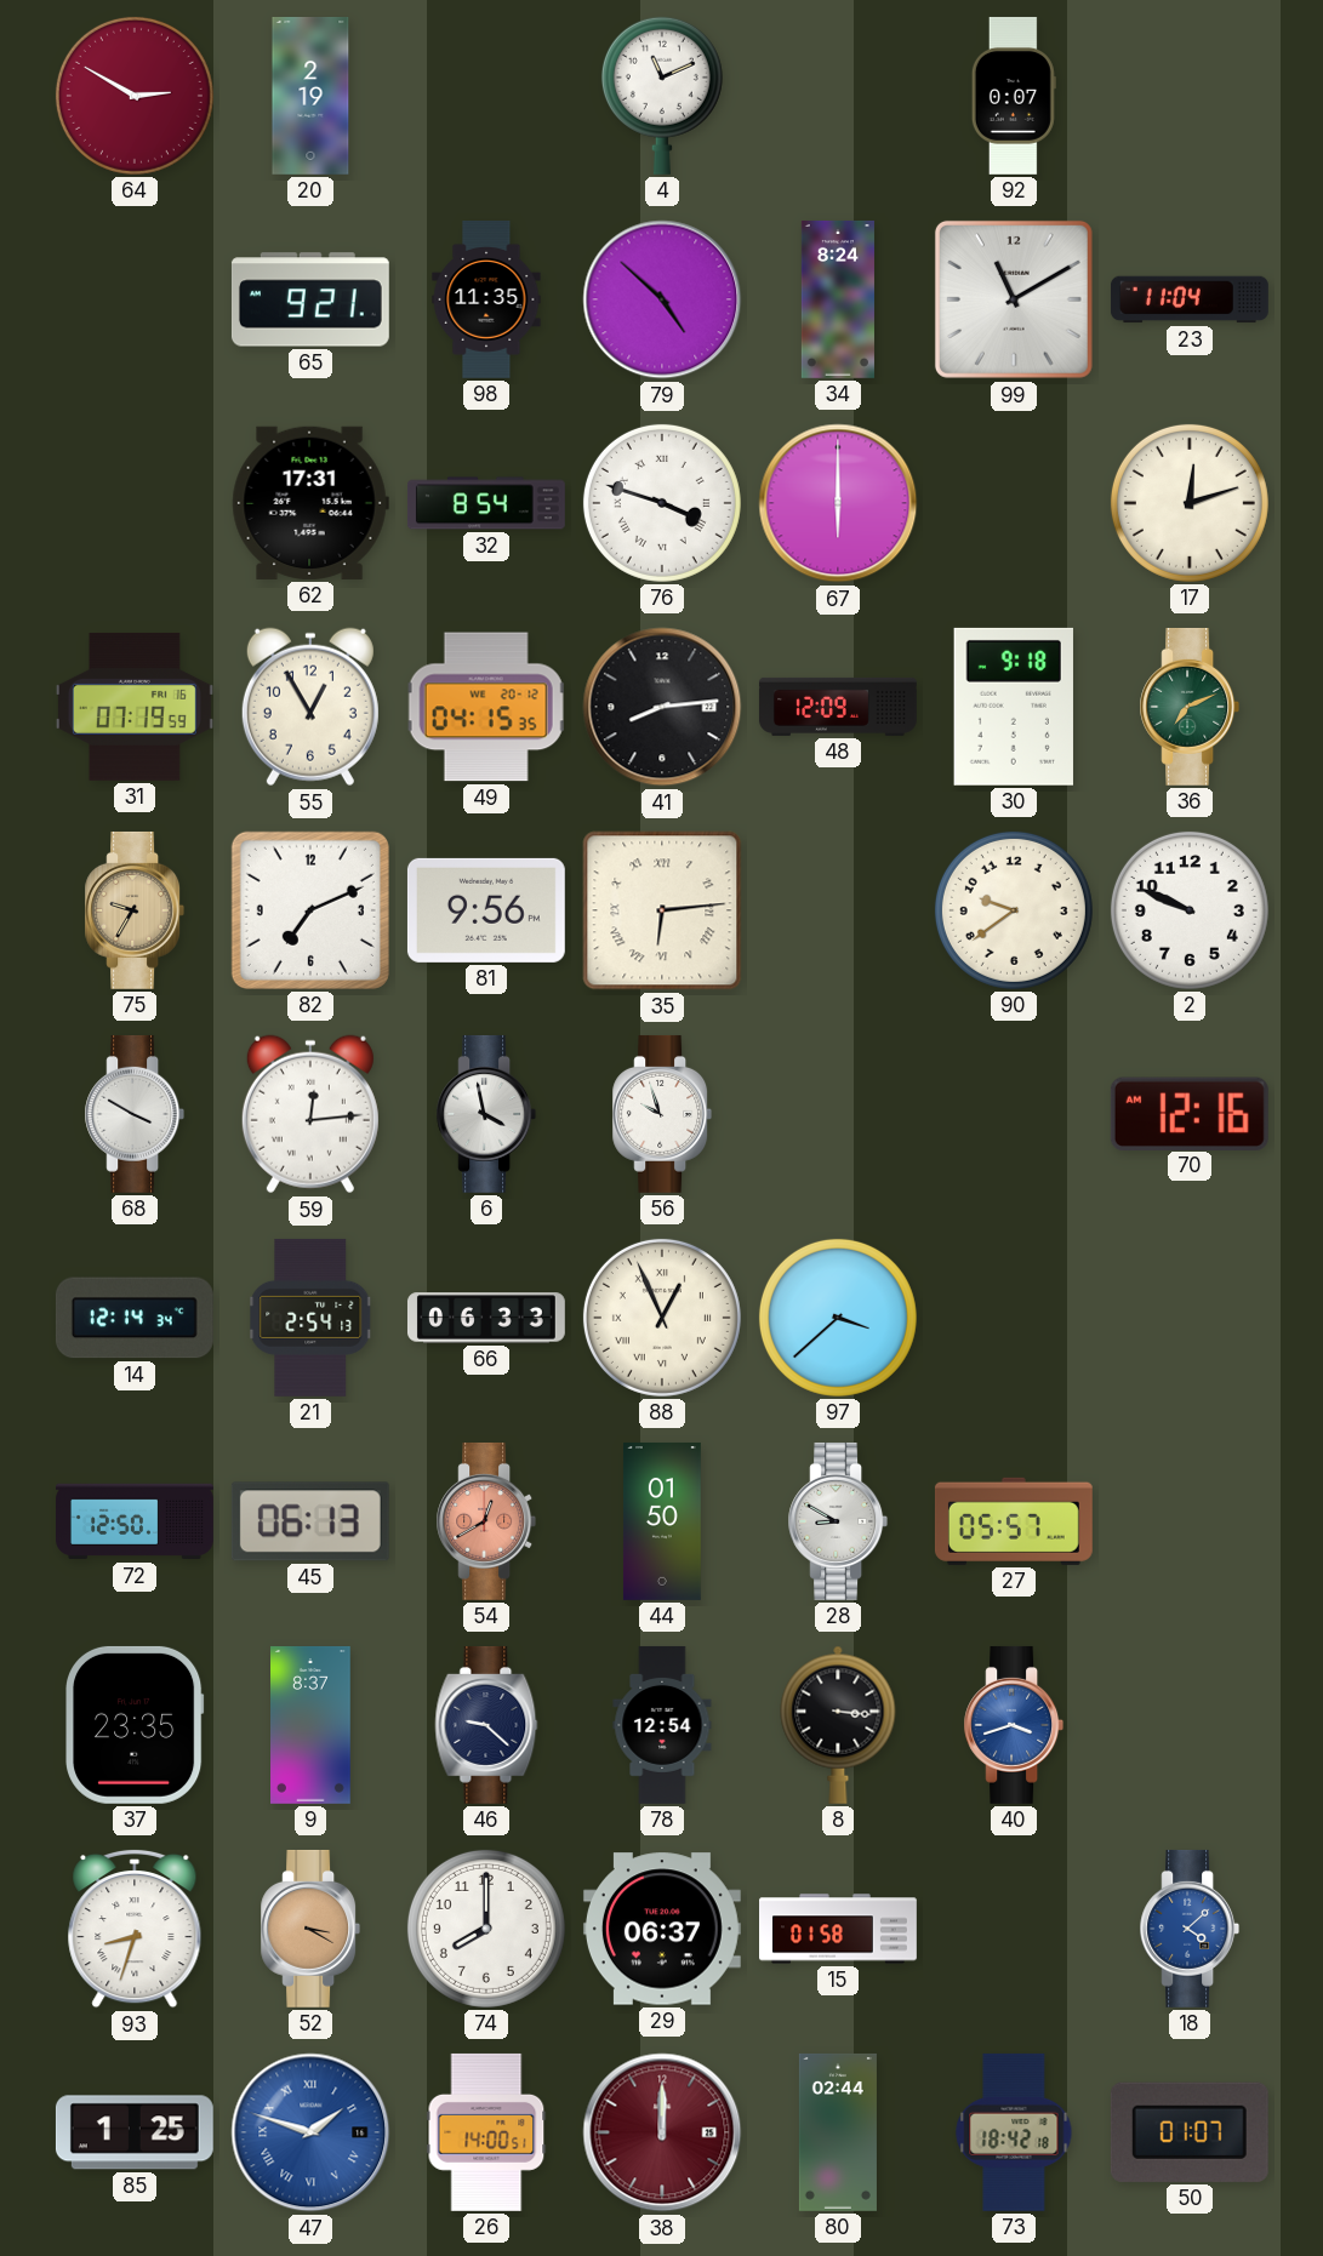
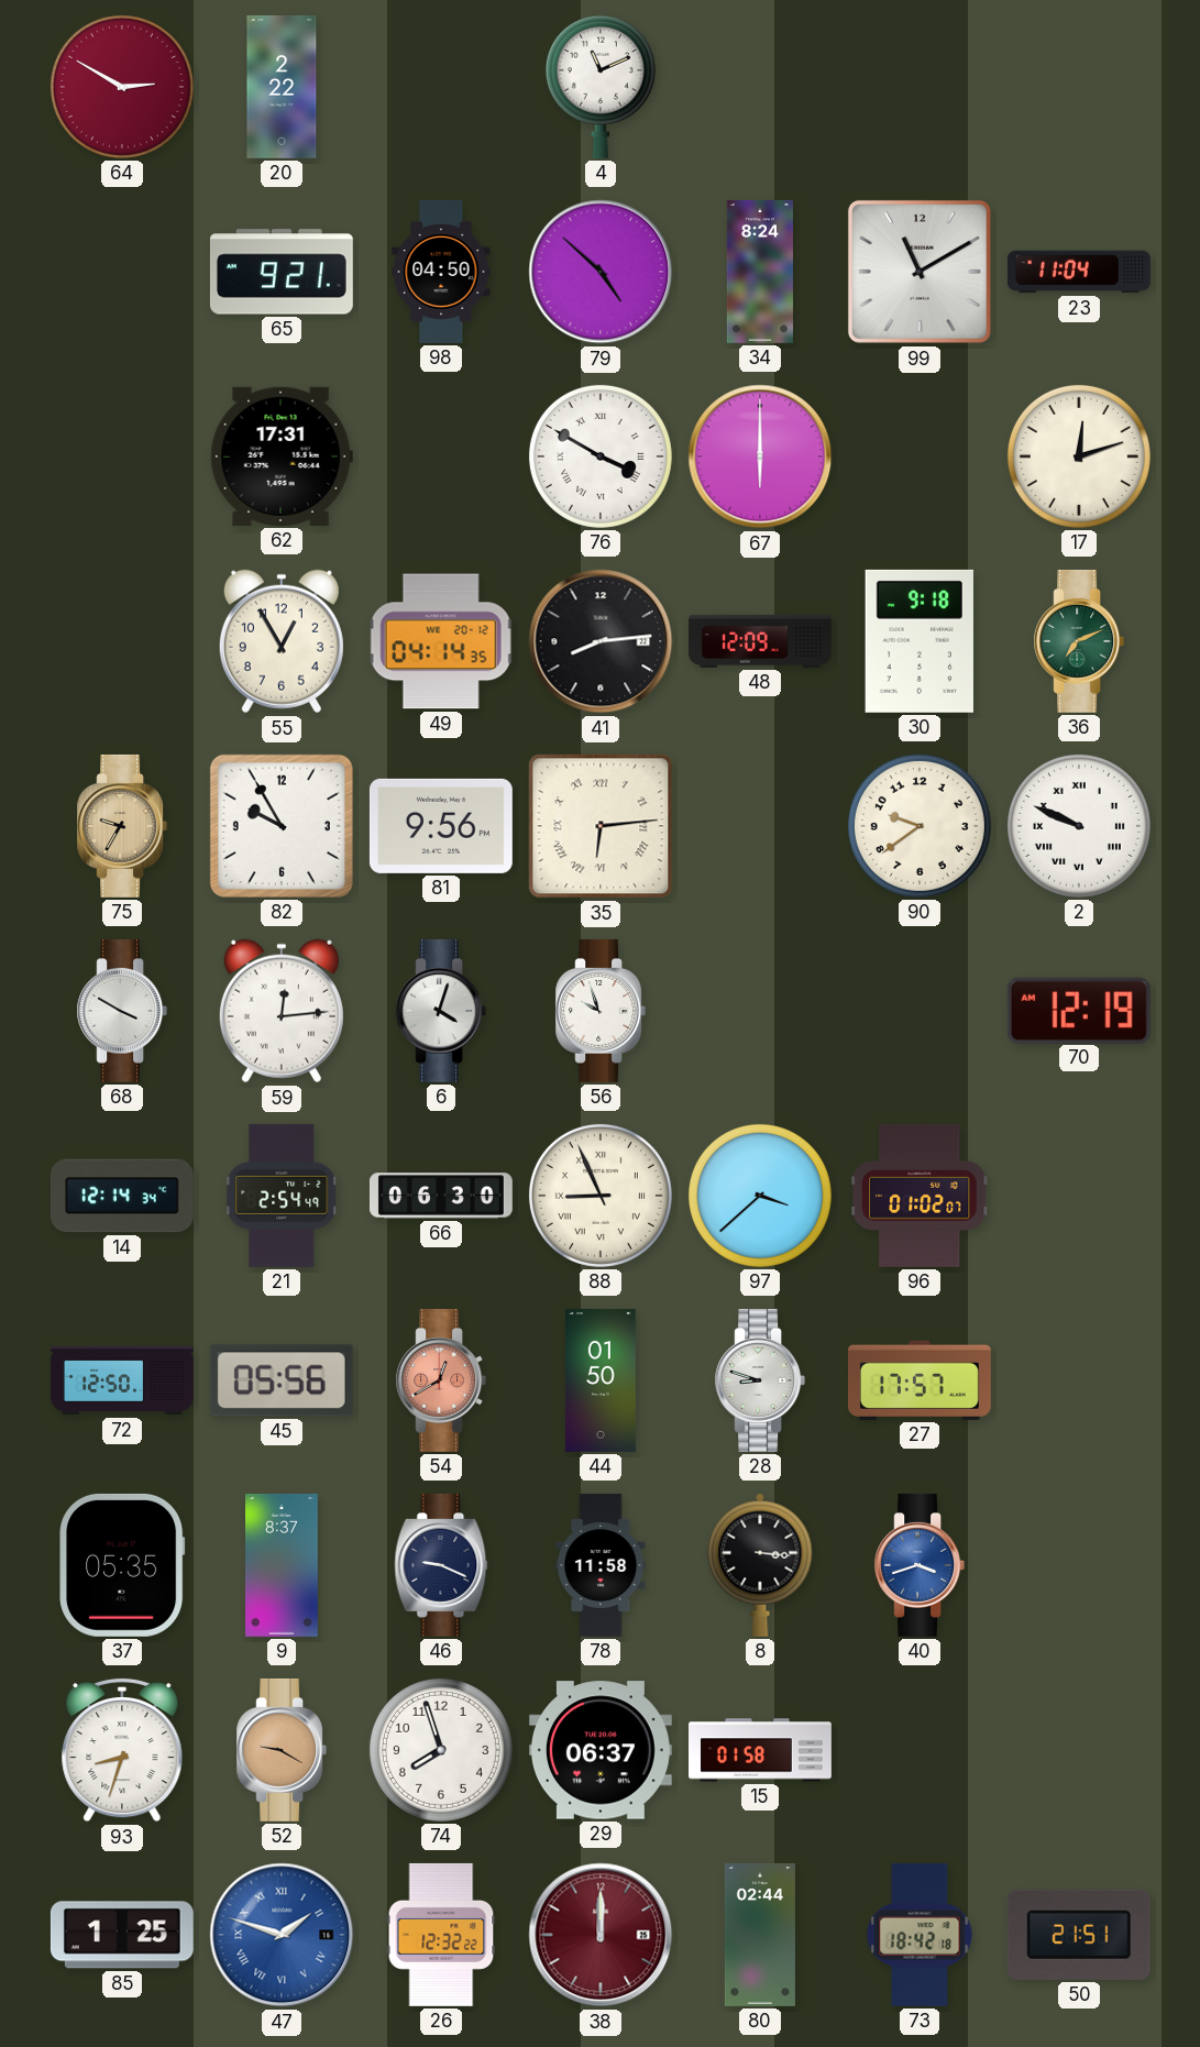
20: 2:19 -> 2:22 (282, 87)
92: 0:07 -> none (1014, 96)
98: 11:35 -> 04:50 (441, 273)
32: 8:54 -> none (486, 503)
76: 3:48 -> 3:50 (601, 456)
31: 07:19 -> none (135, 707)
49: 04:15 -> 04:14 (441, 641)
82: 7:11 -> 9:55 (282, 826)
2 numerals: Arabic -> Roman (1079, 826)
6: 3:58 -> 4:03 (441, 1011)
70: 12:16 -> 12:19 (1079, 1010)
21: 2:54:13 -> 2:54:49 (282, 1196)
66: 06:33 -> 06:30 (441, 1196)
88: 12:56 -> 8:56 (601, 1196)
96: none -> 01:02 (920, 1196)
45: 06:13 -> 05:56 (282, 1380)
28: 8:50 -> 8:48 (760, 1380)
27: 05:57 -> 17:57 (920, 1380)
37: 23:35 -> 05:35 (123, 1565)
46: 9:22 -> 9:19 (441, 1565)
78: 12:54 -> 11:58 (601, 1565)
52: 3:20 -> 9:20 (282, 1750)
74: 8:00 -> 7:57 (441, 1750)
18: 4:08 -> none (1190, 1929)
26: 14:00 -> 12:32 (441, 1935)
50: 01:07 -> 21:51 (1079, 1935)
